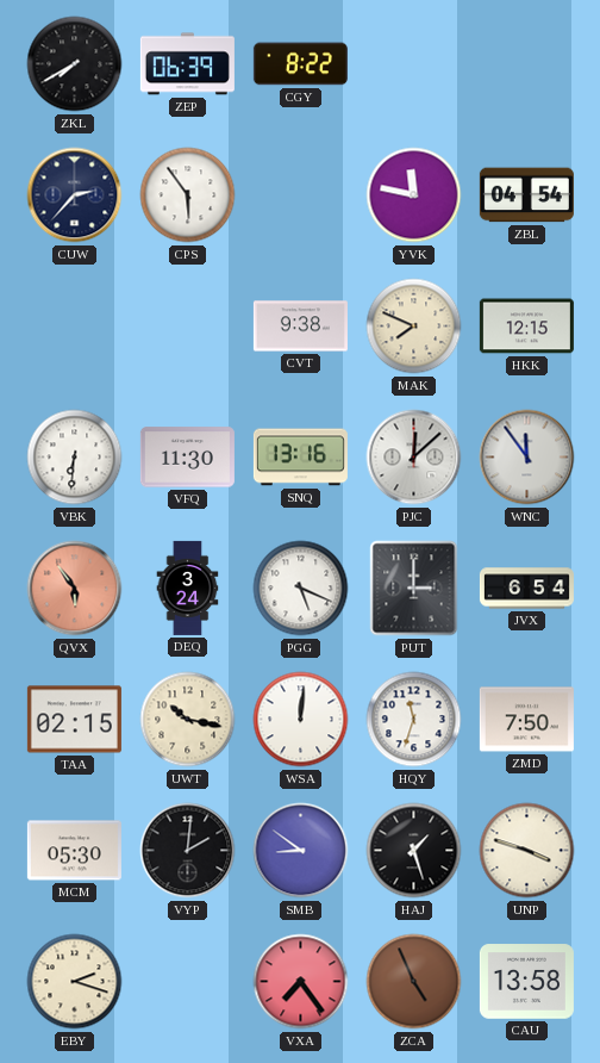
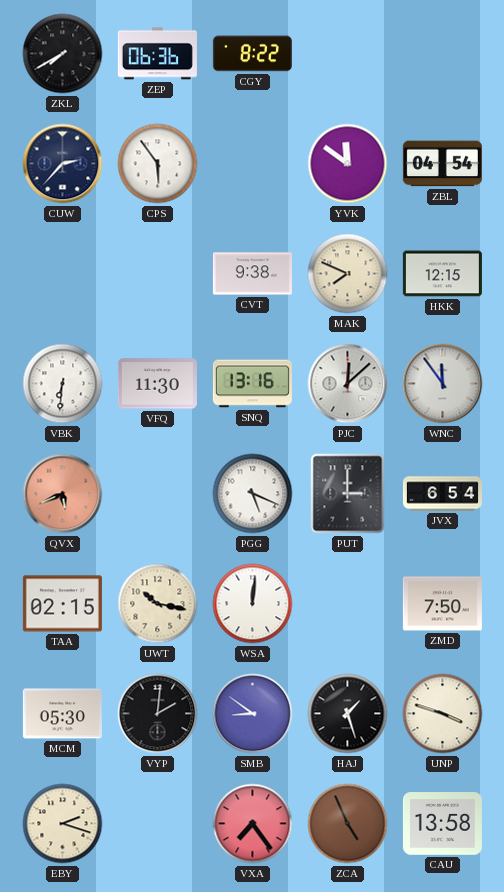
ZEP: 06:39 -> 06:36 (157, 54)
YVK: 11:47 -> 11:51 (348, 164)
QVX: 5:54 -> 5:41 (63, 494)
DEQ: 3:24 -> none (188, 588)
HQY: 11:33 -> none (414, 720)
